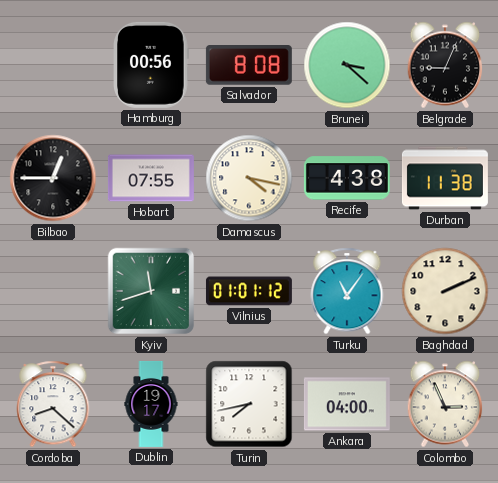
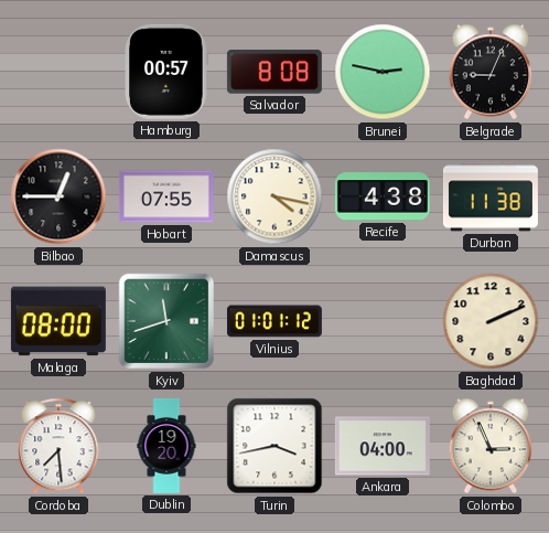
Hamburg: 00:56 -> 00:57 (166, 72)
Brunei: 3:22 -> 2:47 (383, 72)
Malaga: none -> 08:00 (58, 321)
Turku: 11:06 -> none (347, 291)
Cordoba: 8:22 -> 7:29 (58, 446)
Dublin: 19:17 -> 19:20 (166, 446)
Turin: 7:43 -> 3:43 (274, 446)
